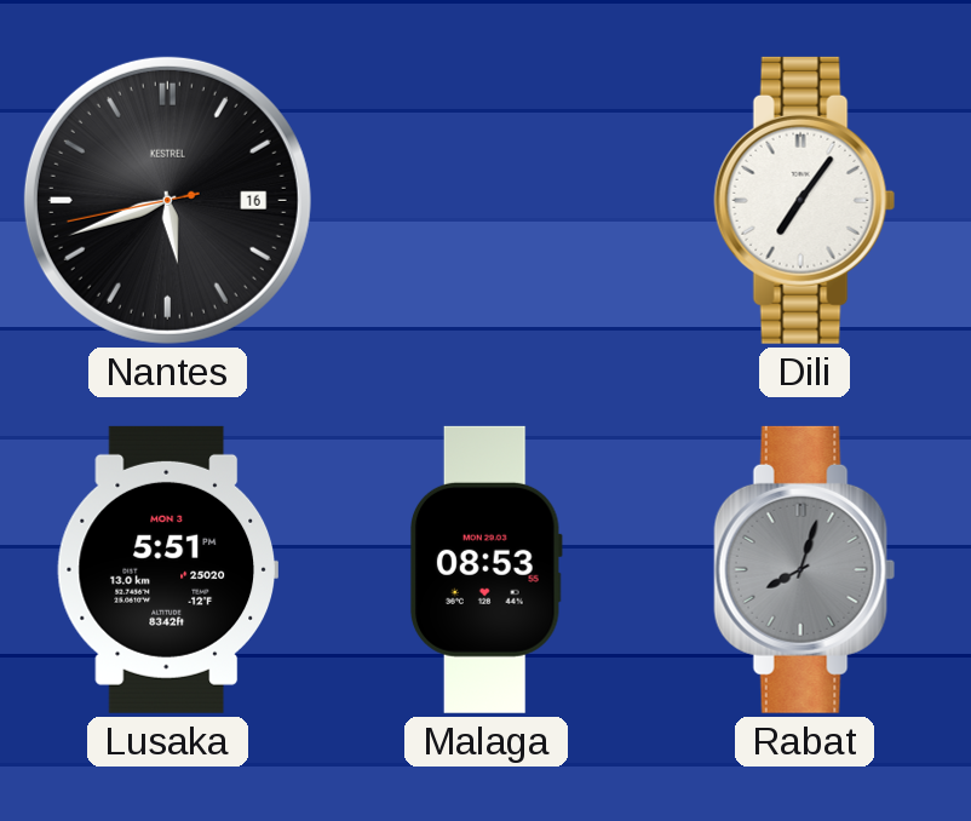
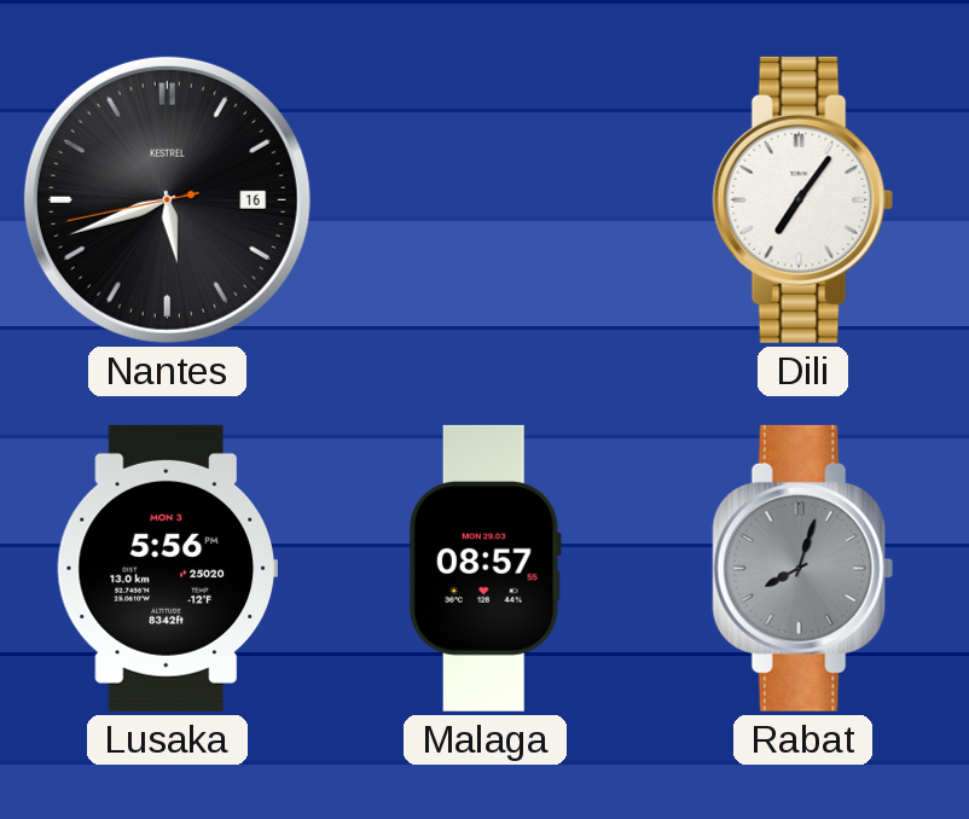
Lusaka: 5:51 -> 5:56 (167, 568)
Malaga: 08:53 -> 08:57 (485, 568)
